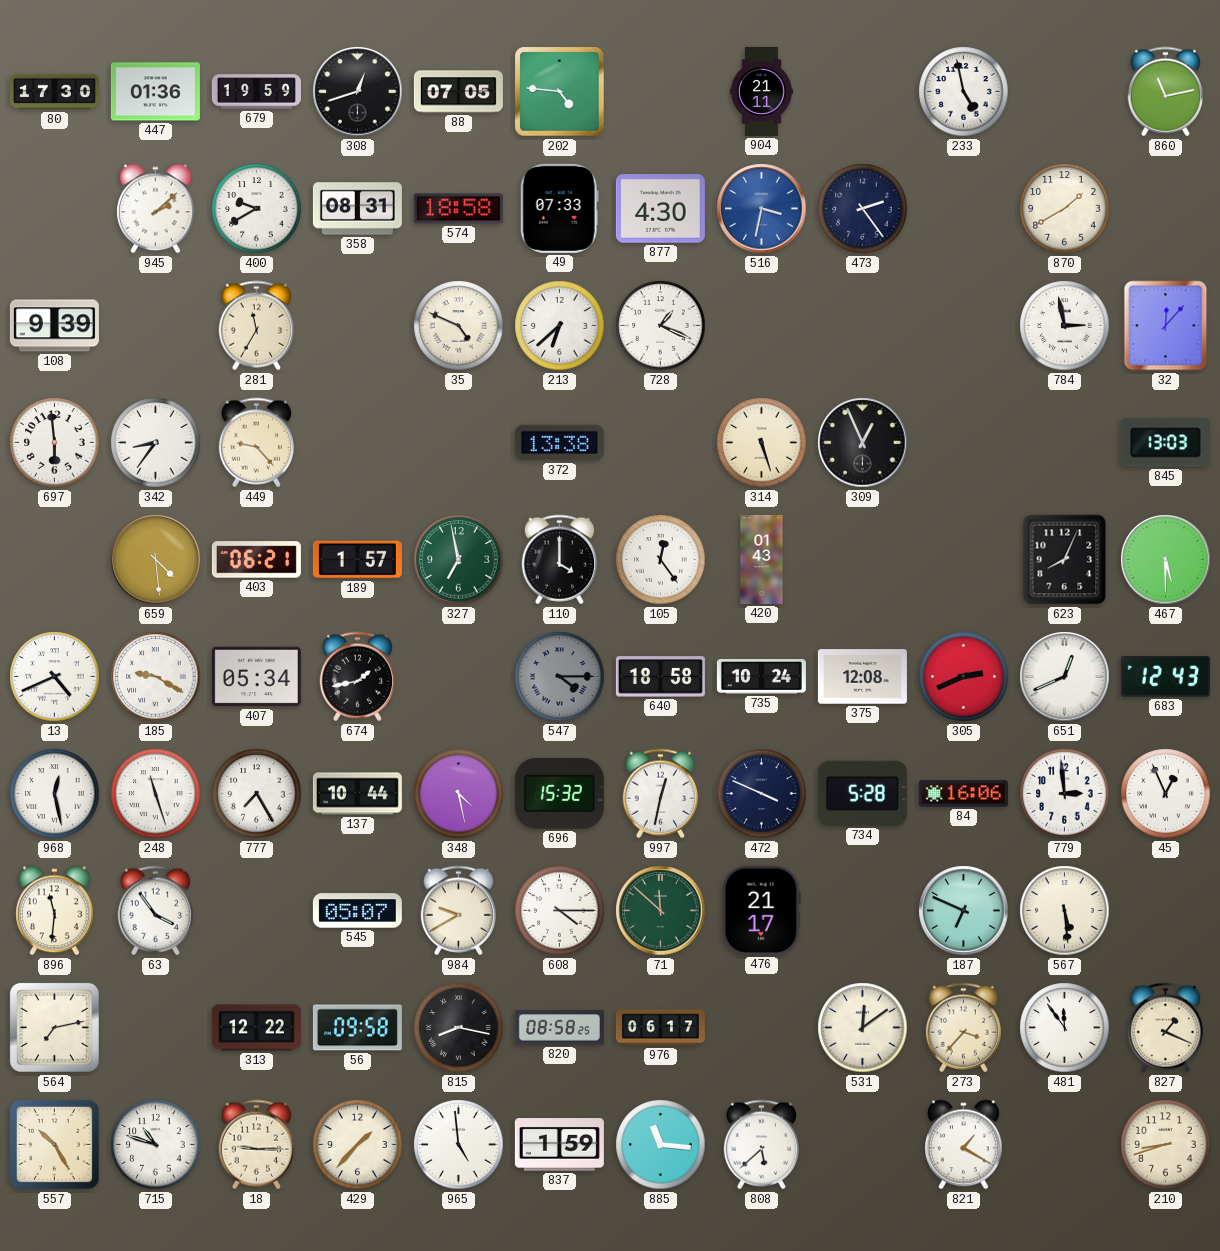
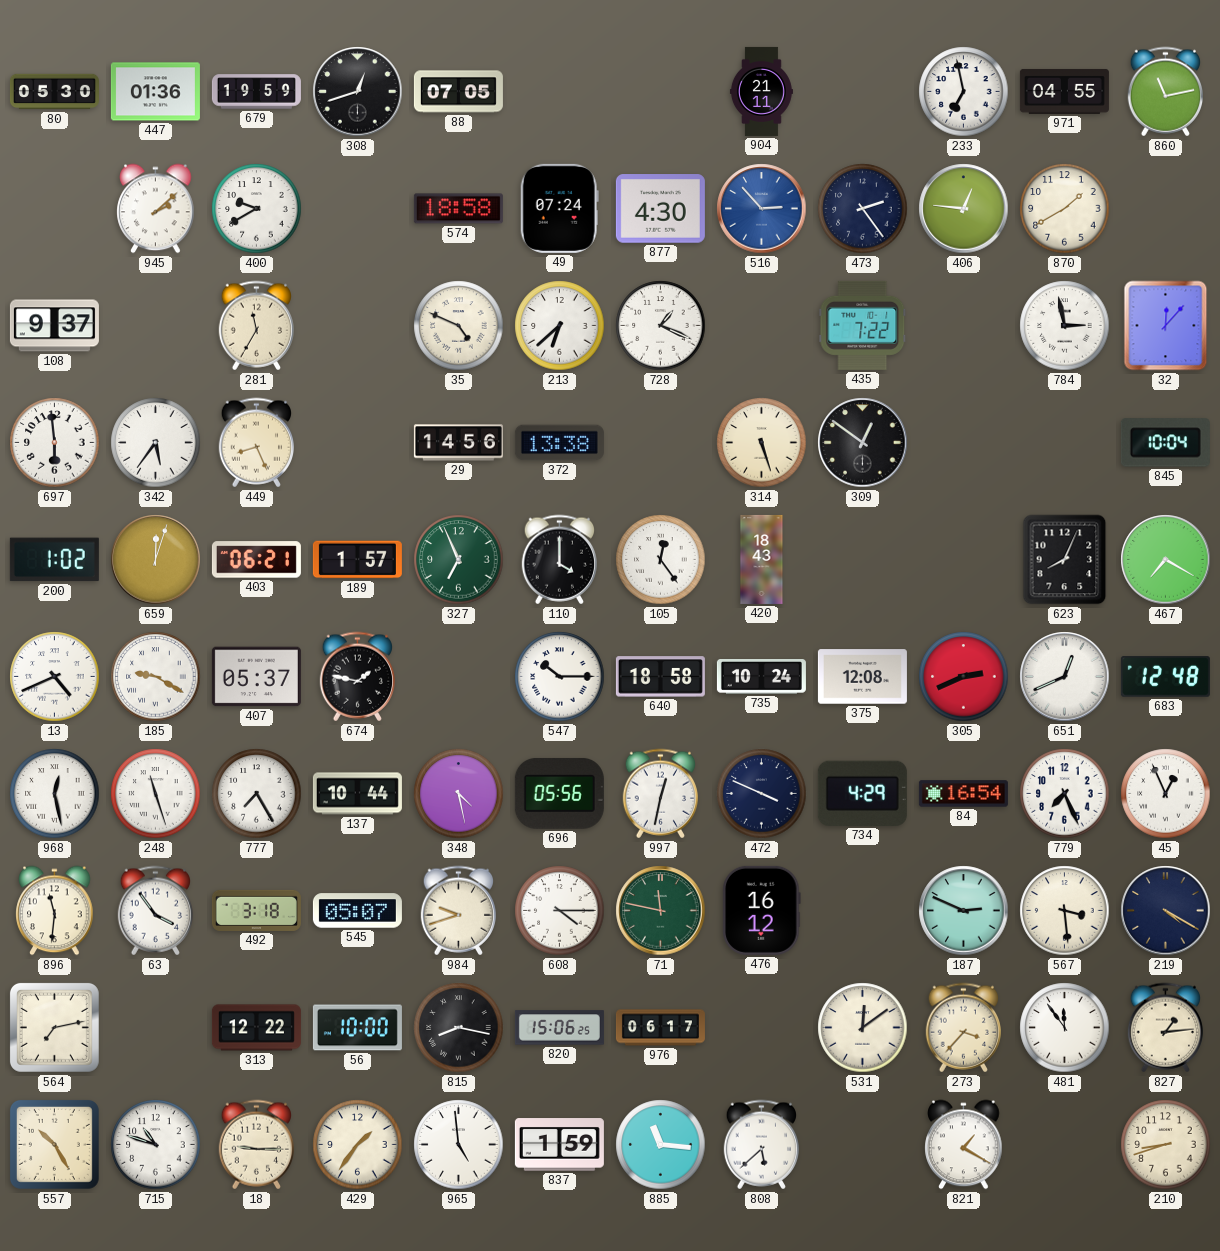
80: 17:30 -> 05:30 (54, 92)
202: 4:46 -> none (560, 92)
233: 4:58 -> 6:58 (964, 92)
971: none -> 04:55 (1064, 91)
358: 08:31 -> none (357, 209)
49: 07:33 -> 07:24 (559, 208)
516: 3:32 -> 2:53 (762, 209)
406: none -> 12:46 (964, 209)
108: 9:39 -> 9:37 (54, 326)
435: none -> 7:22 (863, 325)
342: 8:36 -> 5:36 (156, 443)
449: 9:23 -> 8:26 (256, 443)
29: none -> 14:56 (458, 443)
309: 12:56 -> 12:51 (863, 443)
845: 13:03 -> 10:04 (1165, 443)
200: none -> 1:02 (54, 560)
659: 4:29 -> 12:03 (156, 560)
327: 6:58 -> 6:56 (459, 560)
420: 01:43 -> 18:43 (762, 559)
467: 5:30 -> 7:20 (1166, 560)
407: 05:34 -> 05:37 (256, 677)
674: 1:43 -> 1:47 (357, 677)
547: 4:15 -> 10:15 (560, 677)
547 dial: grey -> white (560, 677)
683: 12:43 -> 12:48 (1165, 677)
696: 15:32 -> 05:56 (559, 793)
734: 5:28 -> 4:29 (862, 793)
84: 16:06 -> 16:54 (963, 794)
779: 2:59 -> 7:26 (1065, 794)
492: none -> 3:18 (256, 910)
984: 9:40 -> 9:42 (458, 911)
71: 11:52 -> 11:47 (661, 911)
476: 21:17 -> 16:12 (762, 910)
187: 6:49 -> 2:49 (964, 911)
567: 5:29 -> 3:29 (1065, 911)
219: none -> 4:20 (1166, 911)
56: 09:58 -> 10:00 (357, 1028)
820: 08:58 -> 15:06 (559, 1028)
827: 1:19 -> 1:14 (1165, 1028)
429: 1:37 -> 1:36 (358, 1145)
